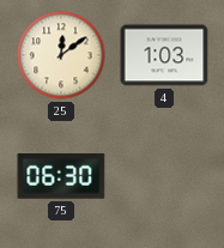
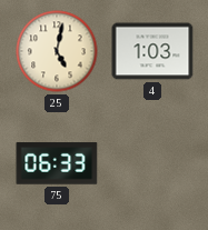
25: 12:09 -> 5:02 (57, 51)
75: 06:30 -> 06:33 (57, 163)
